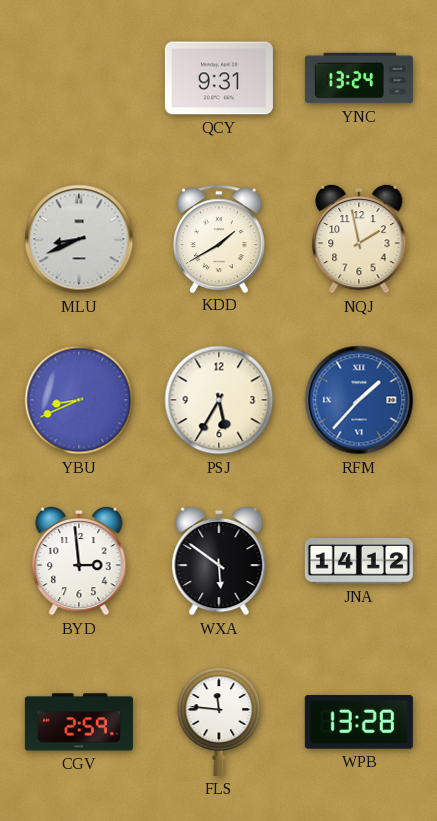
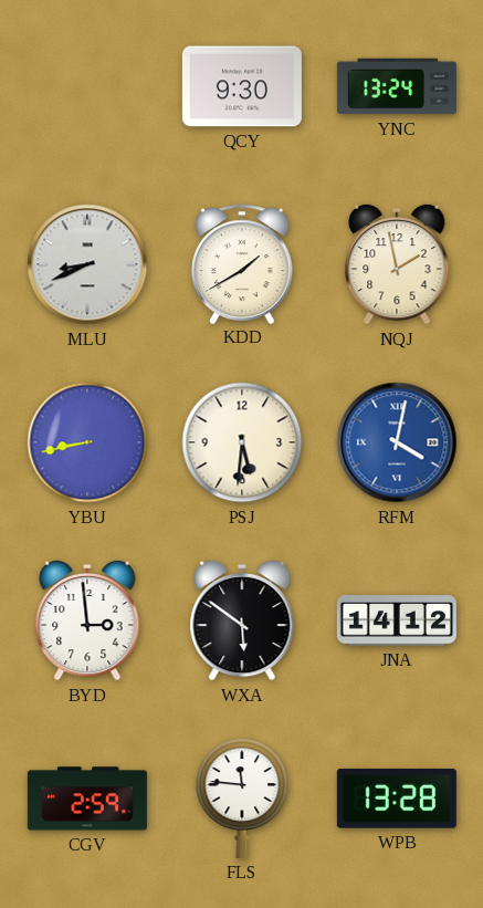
QCY: 9:31 -> 9:30 (242, 86)
YBU: 8:41 -> 8:43 (87, 442)
PSJ: 5:35 -> 5:31 (242, 442)
RFM: 1:37 -> 4:02 (397, 442)
